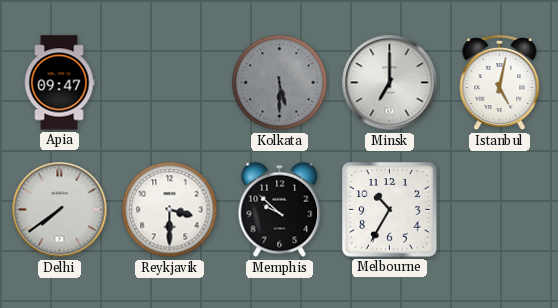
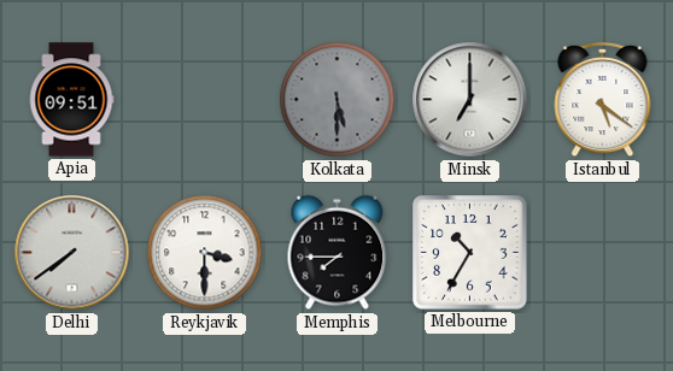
Apia: 09:47 -> 09:51 (71, 100)
Istanbul: 5:02 -> 5:21 (603, 100)
Memphis: 9:52 -> 7:45 (338, 253)
